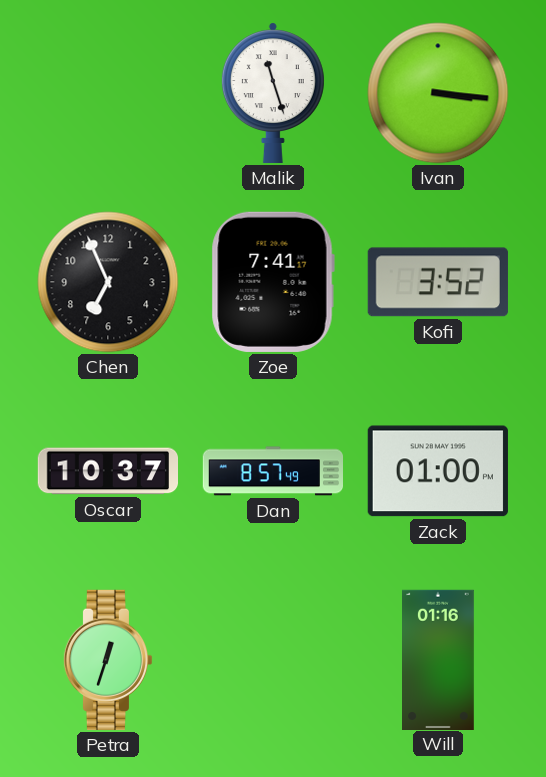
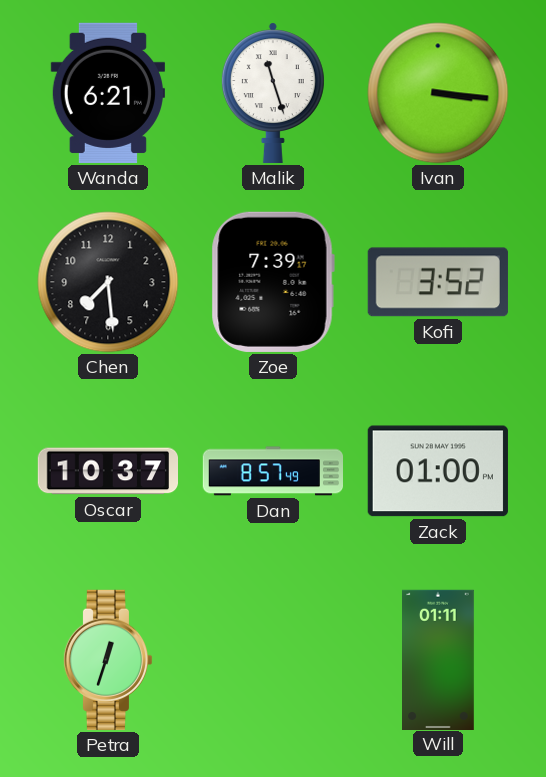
Wanda: none -> 6:21 (108, 93)
Chen: 6:56 -> 7:29 (108, 282)
Zoe: 7:41 -> 7:39 (273, 282)
Will: 01:16 -> 01:11 (439, 659)
